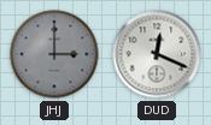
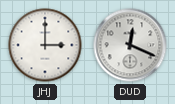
JHJ dial: grey -> white (45, 45)
